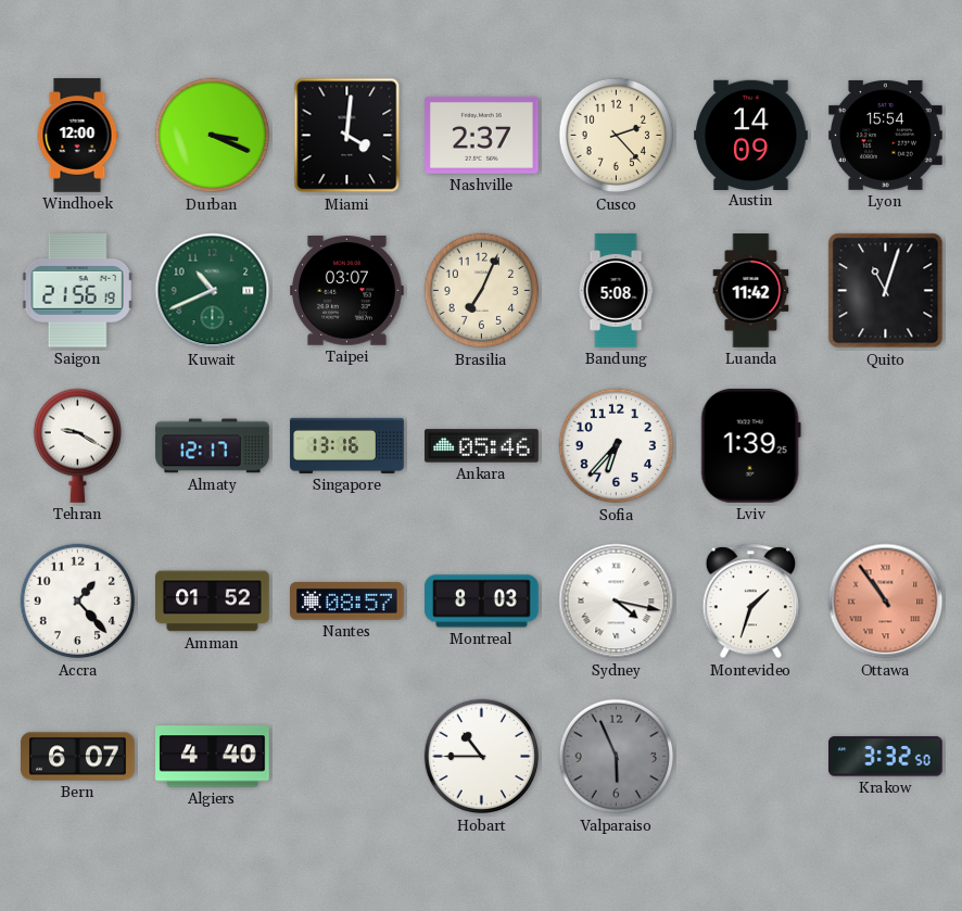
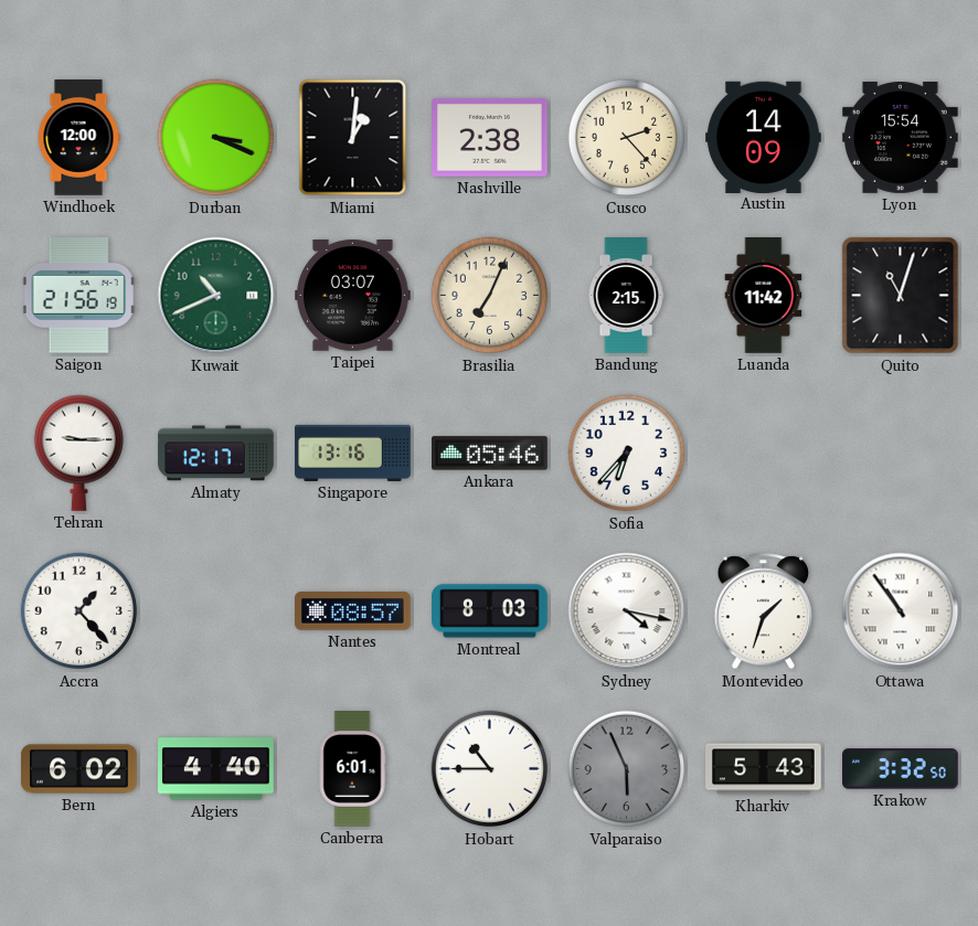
Miami: 4:01 -> 1:01 (353, 138)
Nashville: 2:37 -> 2:38 (490, 137)
Bandung: 5:08 -> 2:15 (626, 296)
Tehran: 9:20 -> 9:15 (78, 453)
Lviv: 1:39 -> none (750, 445)
Amman: 01:52 -> none (213, 602)
Ottawa dial: salmon -> white (901, 611)
Bern: 6:07 -> 6:02 (79, 769)
Canberra: none -> 6:01 (352, 769)
Kharkiv: none -> 5:43 (764, 769)
